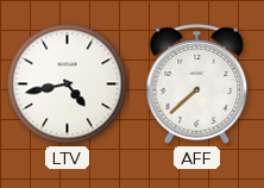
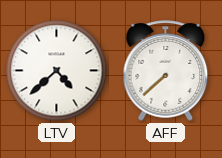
LTV: 4:43 -> 4:38 (57, 71)
